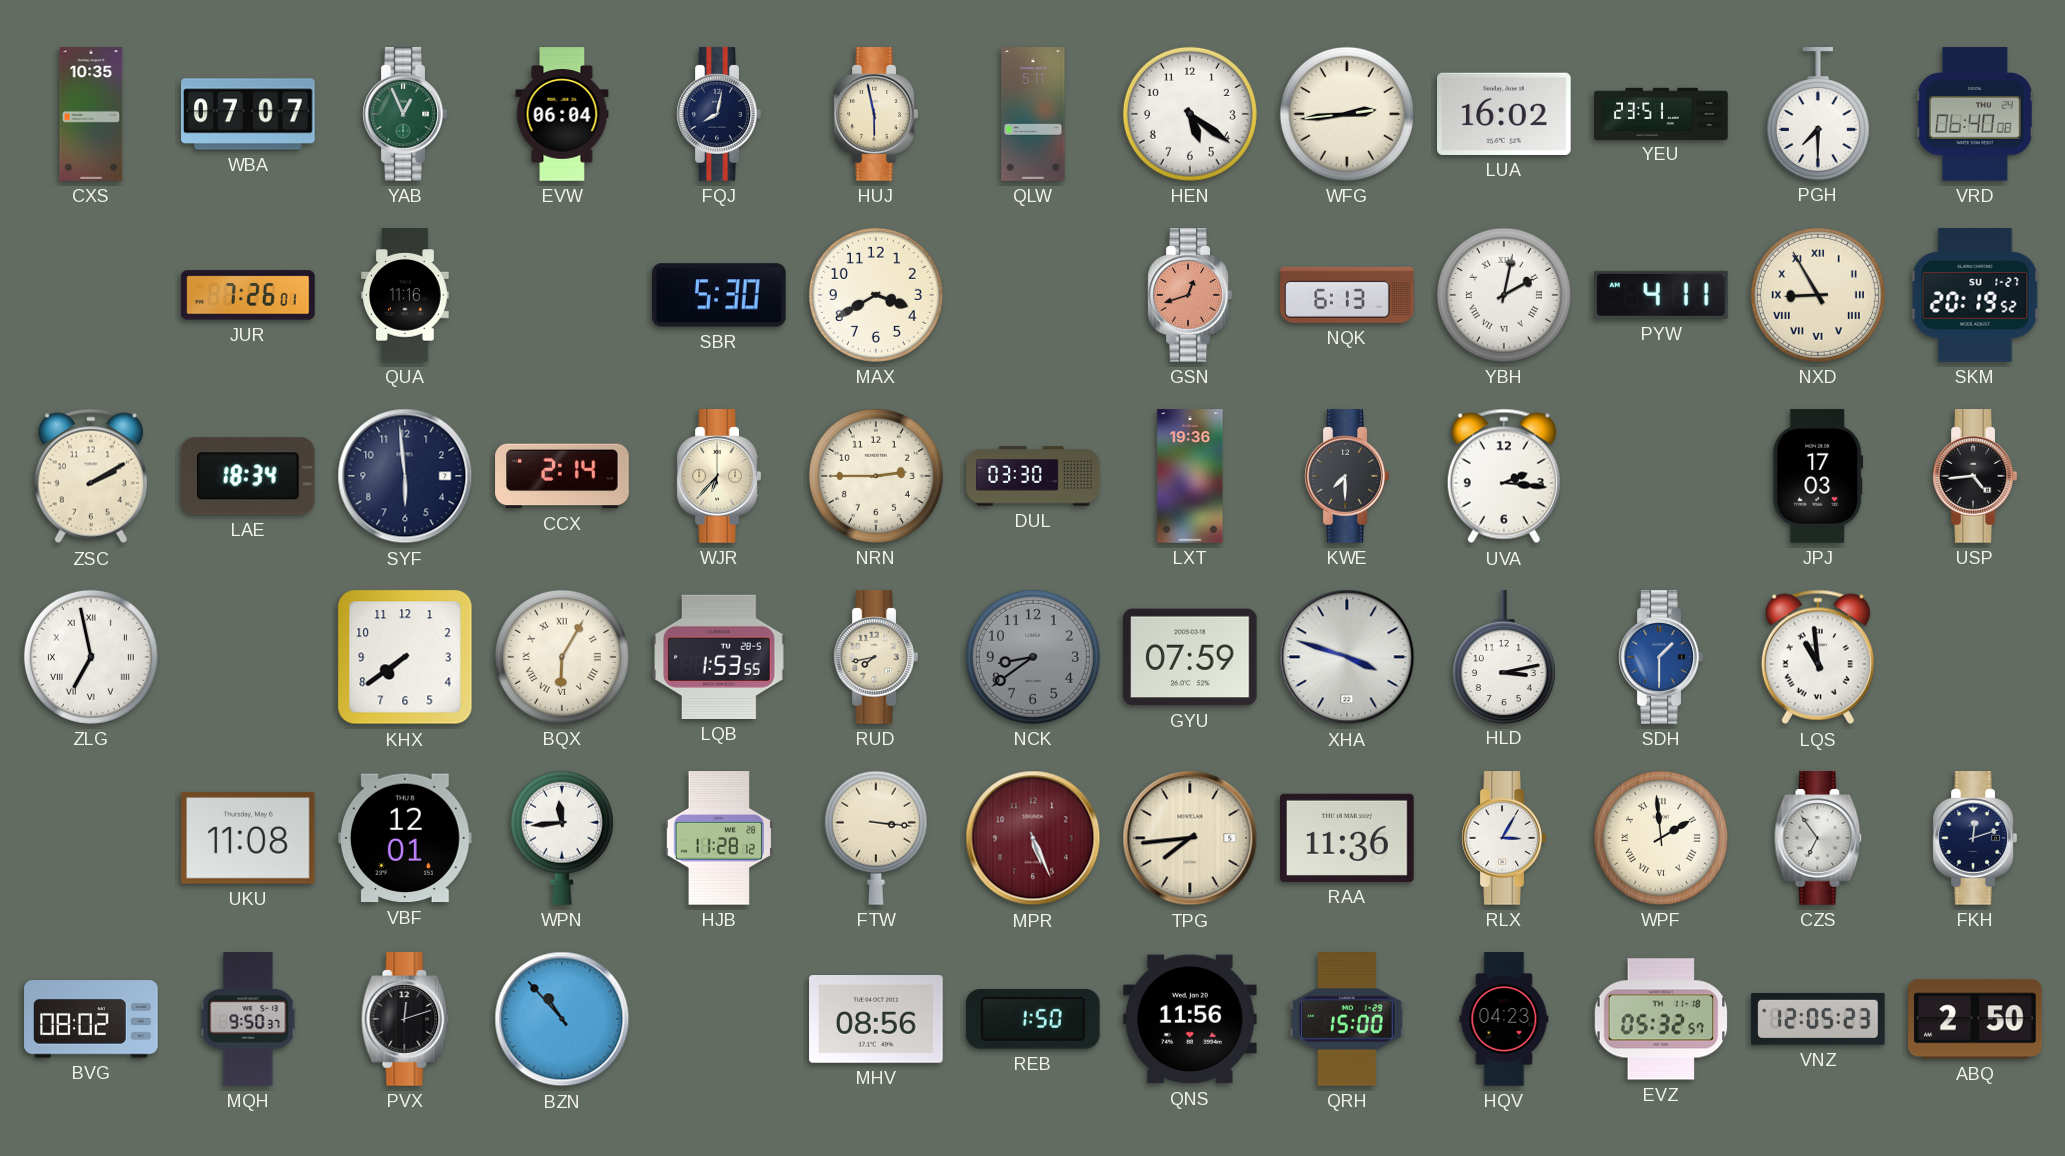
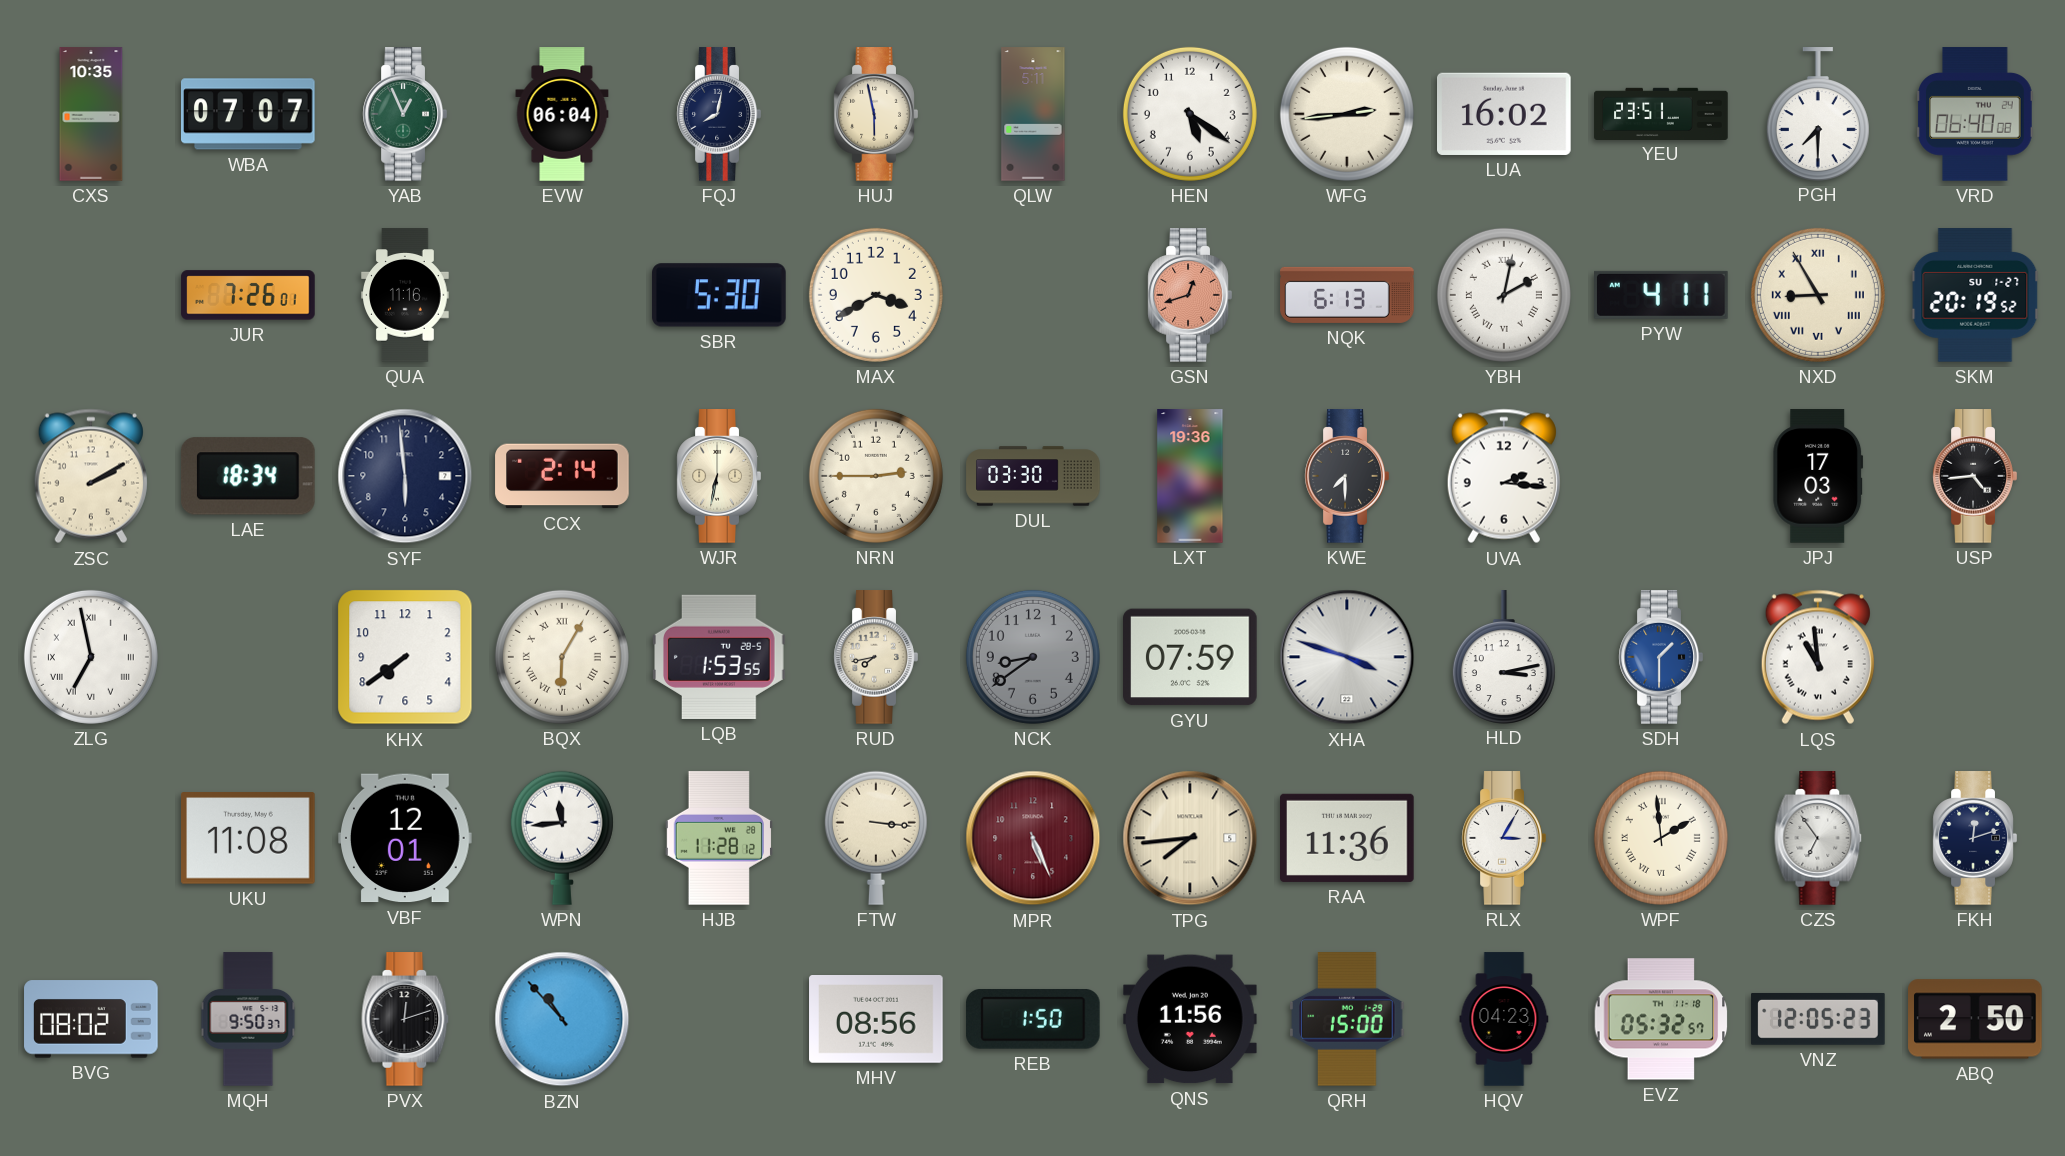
WJR: 6:37 -> 6:32 (719, 476)
